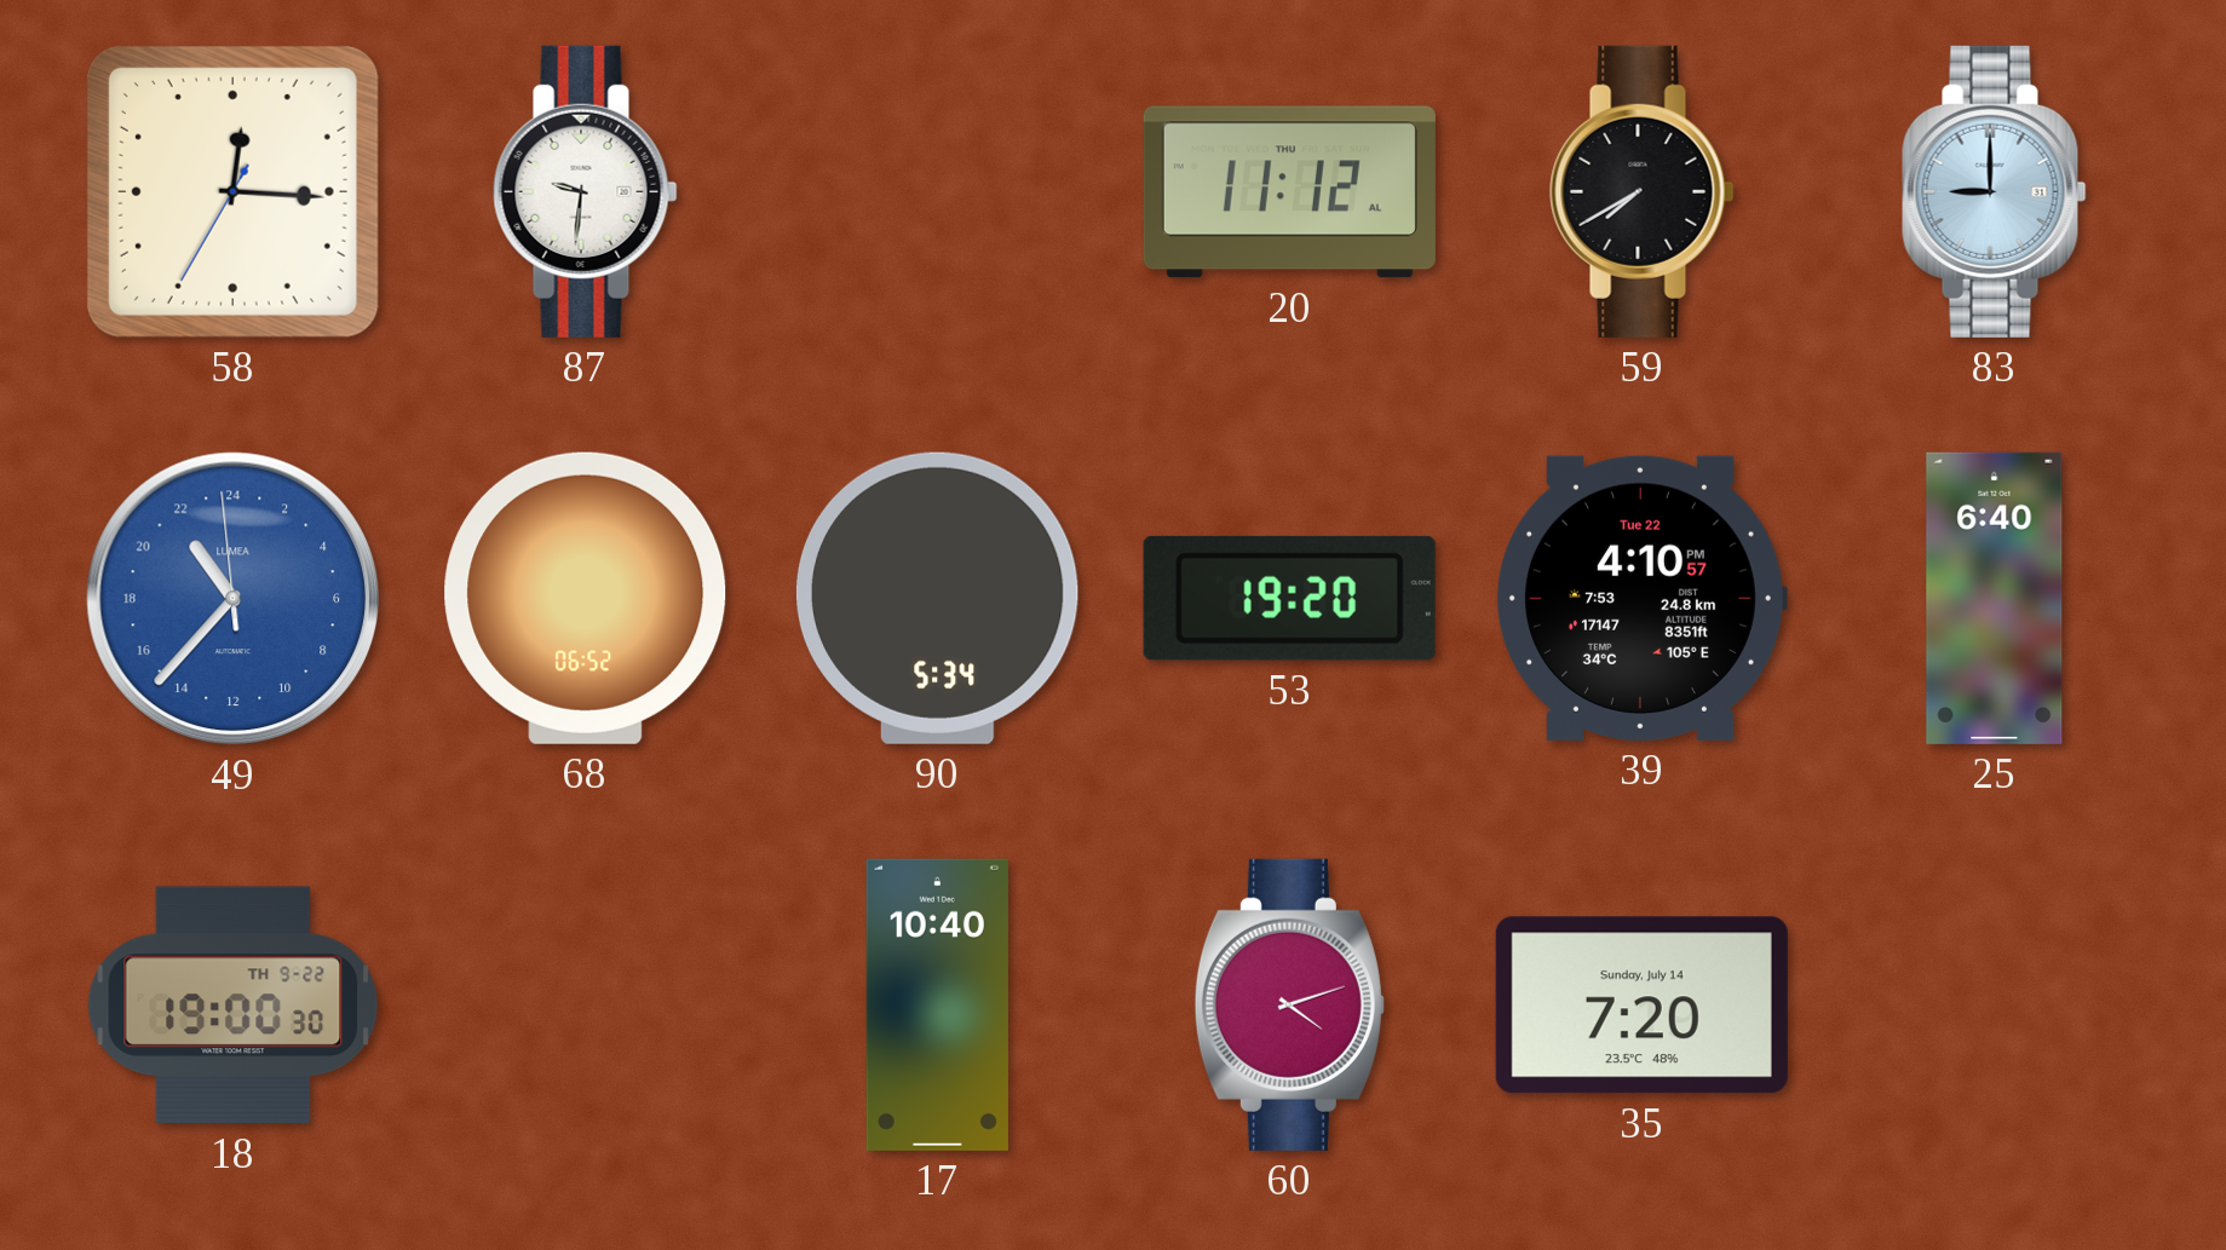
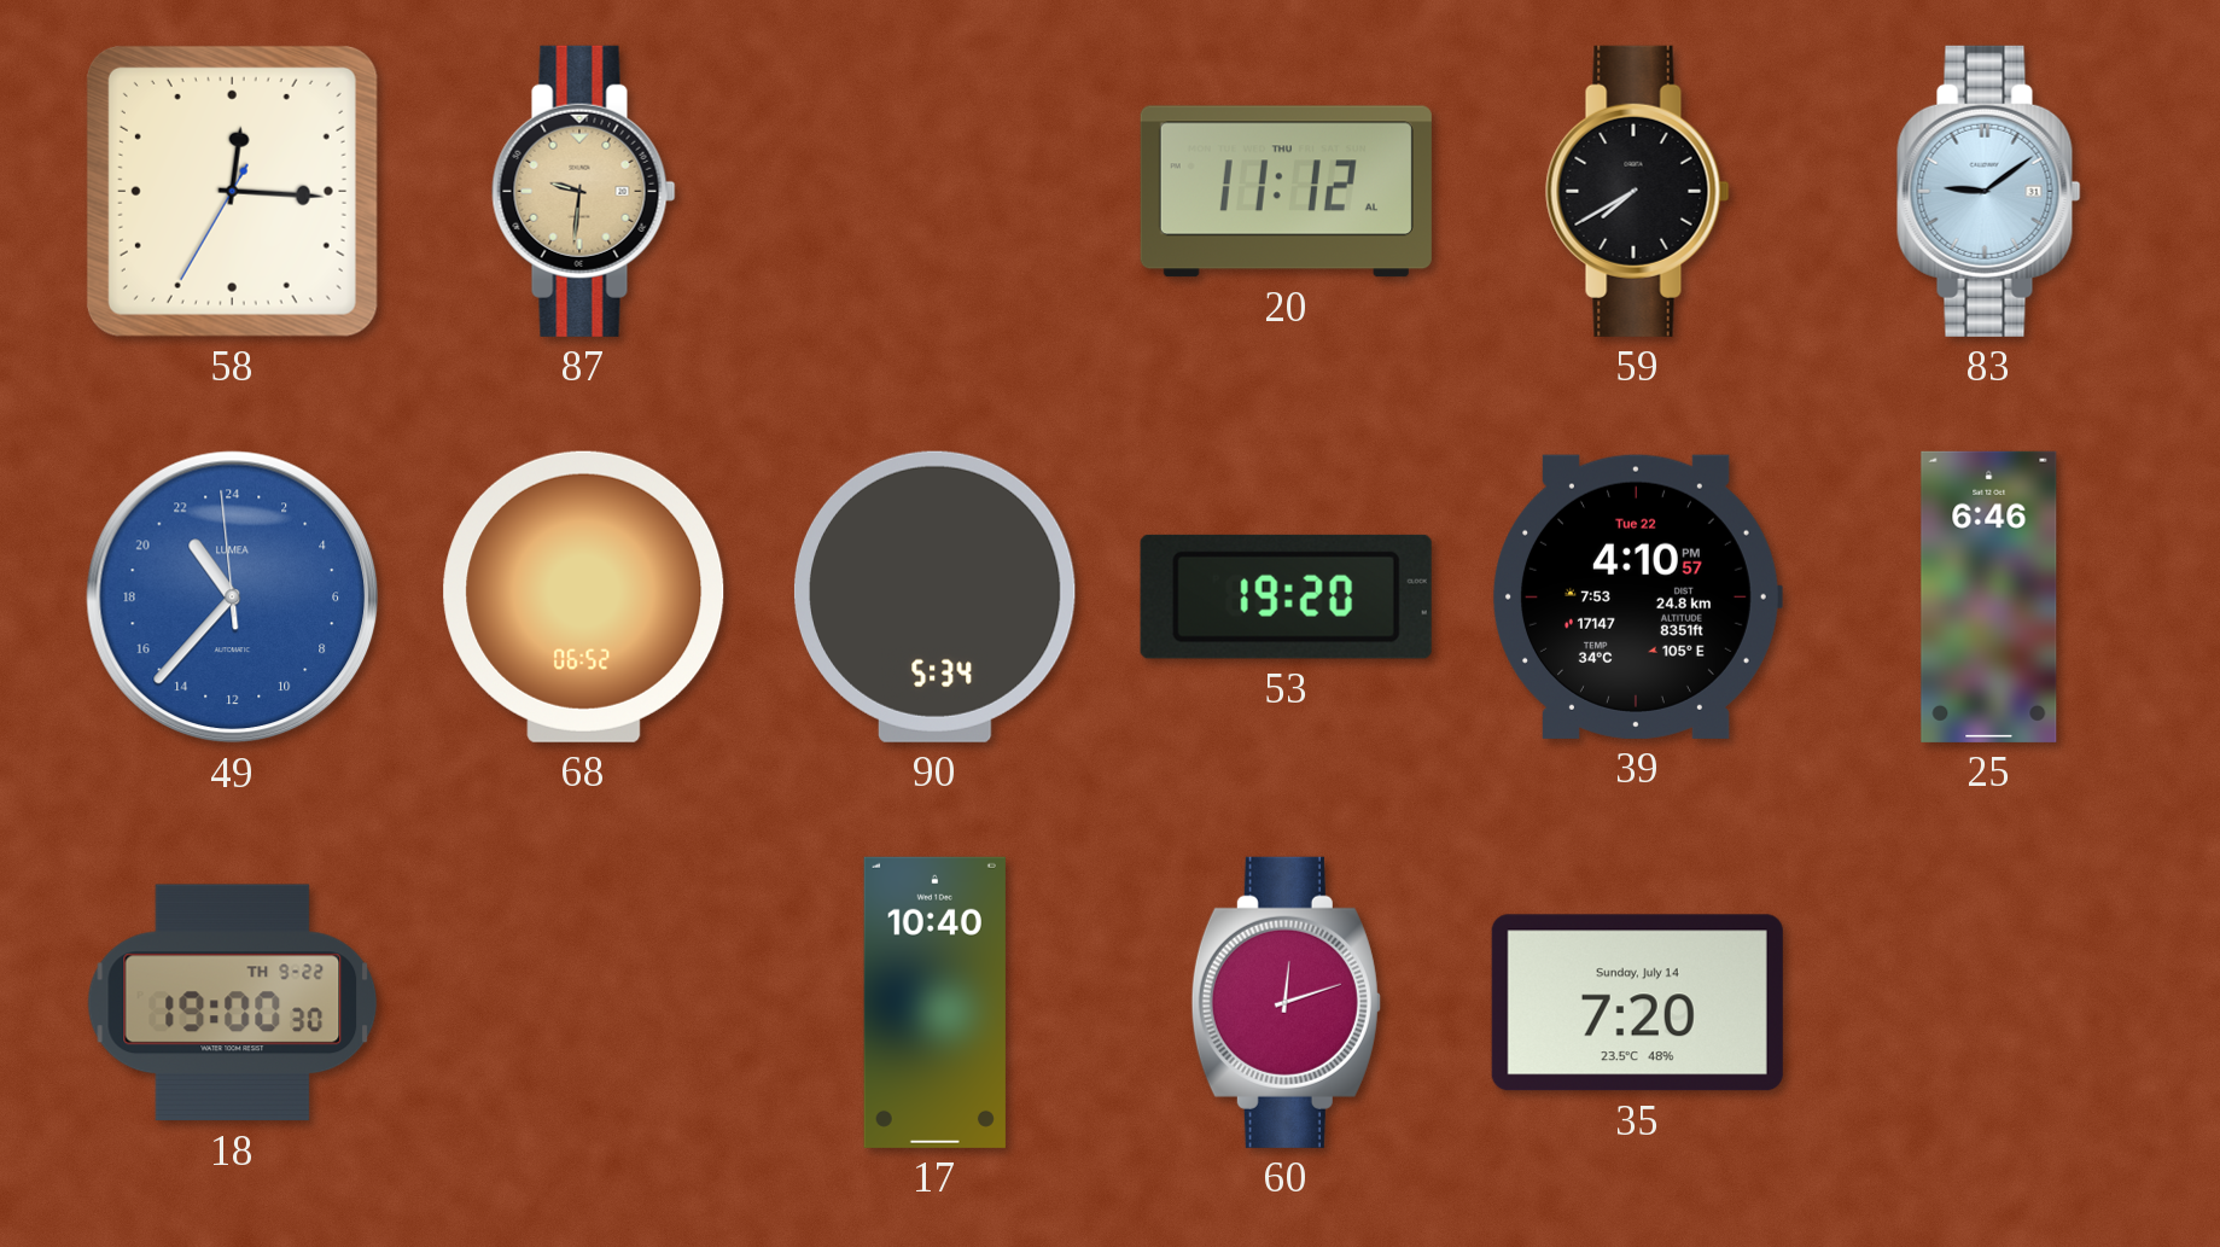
87 dial: white -> champagne (584, 191)
83: 9:00 -> 9:09 (1989, 191)
25: 6:40 -> 6:46 (1989, 596)
60: 4:12 -> 12:12 (1286, 1002)
